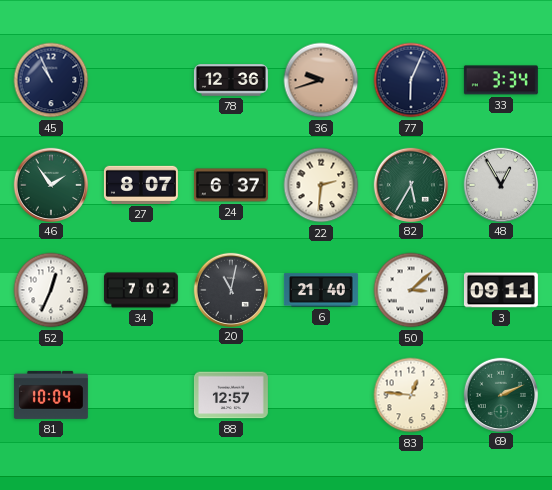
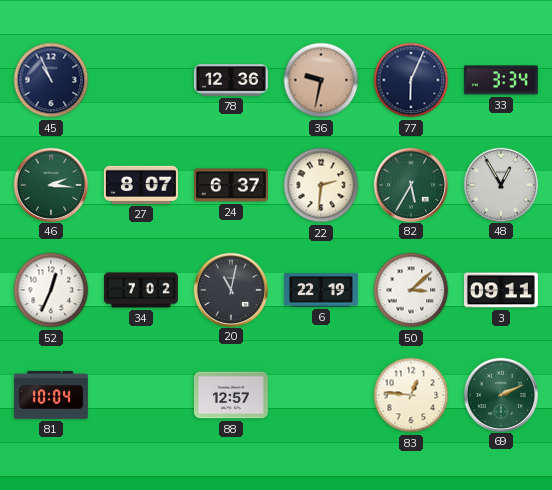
36: 9:42 -> 9:32 (321, 80)
46: 1:54 -> 2:16 (50, 184)
6: 21:40 -> 22:19 (321, 290)
